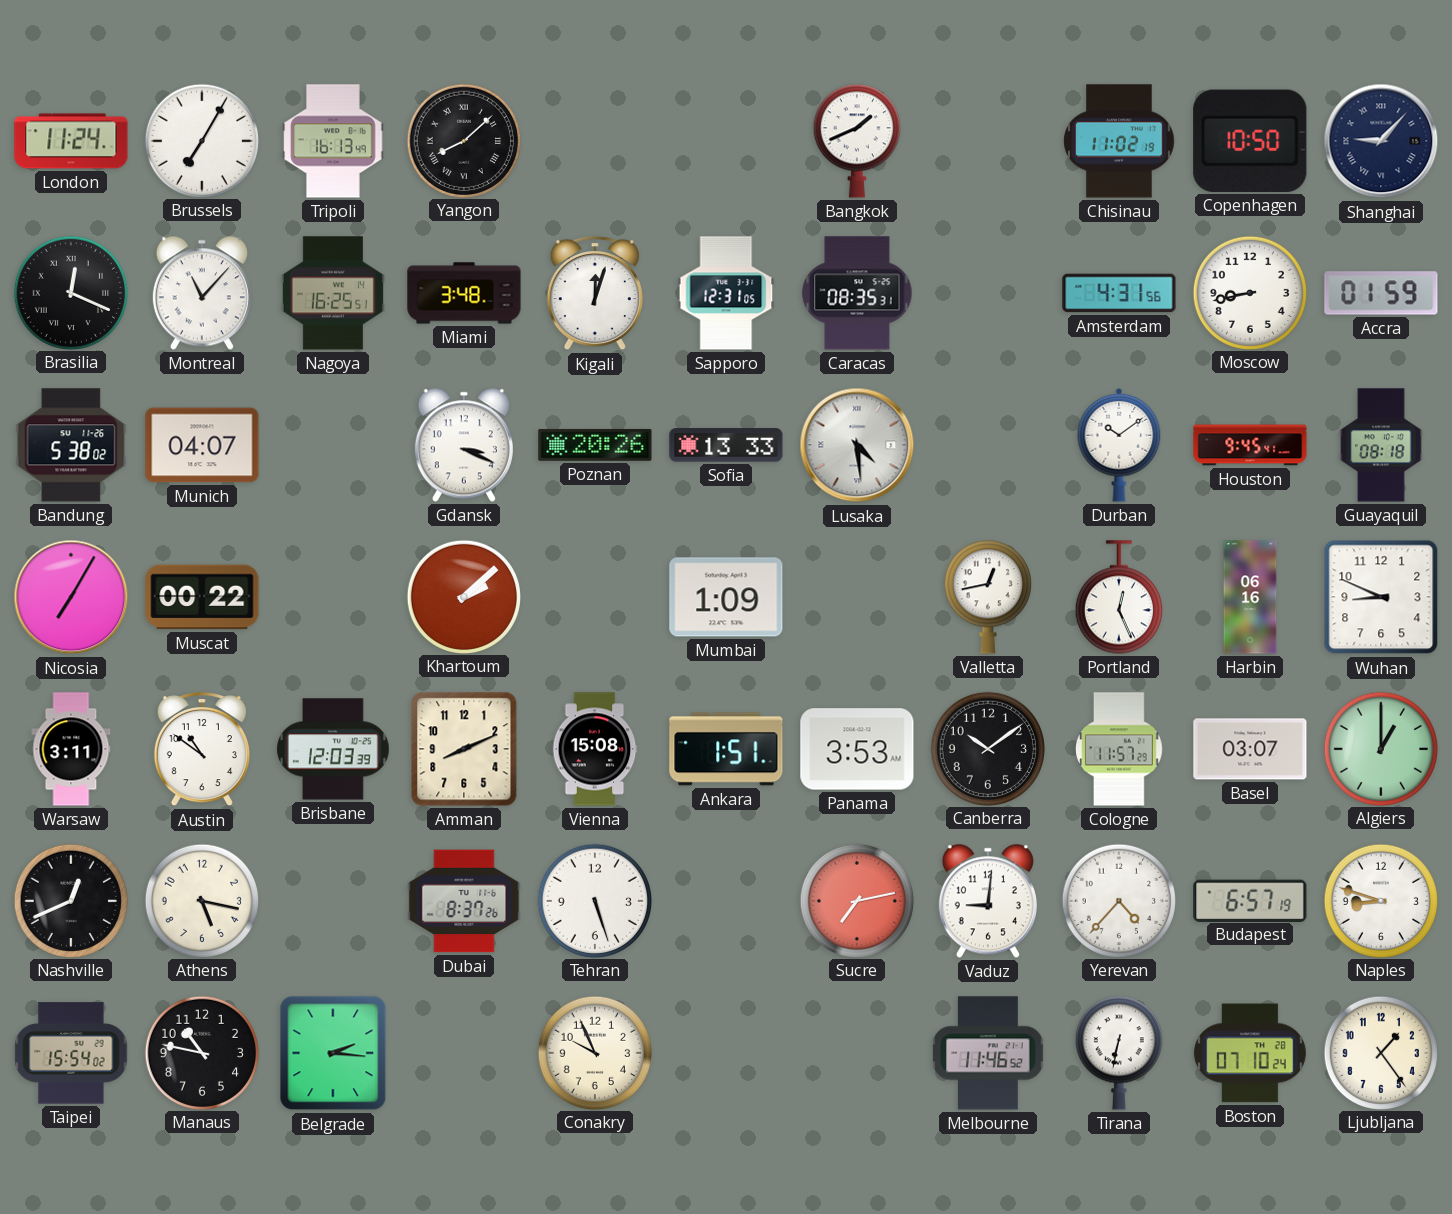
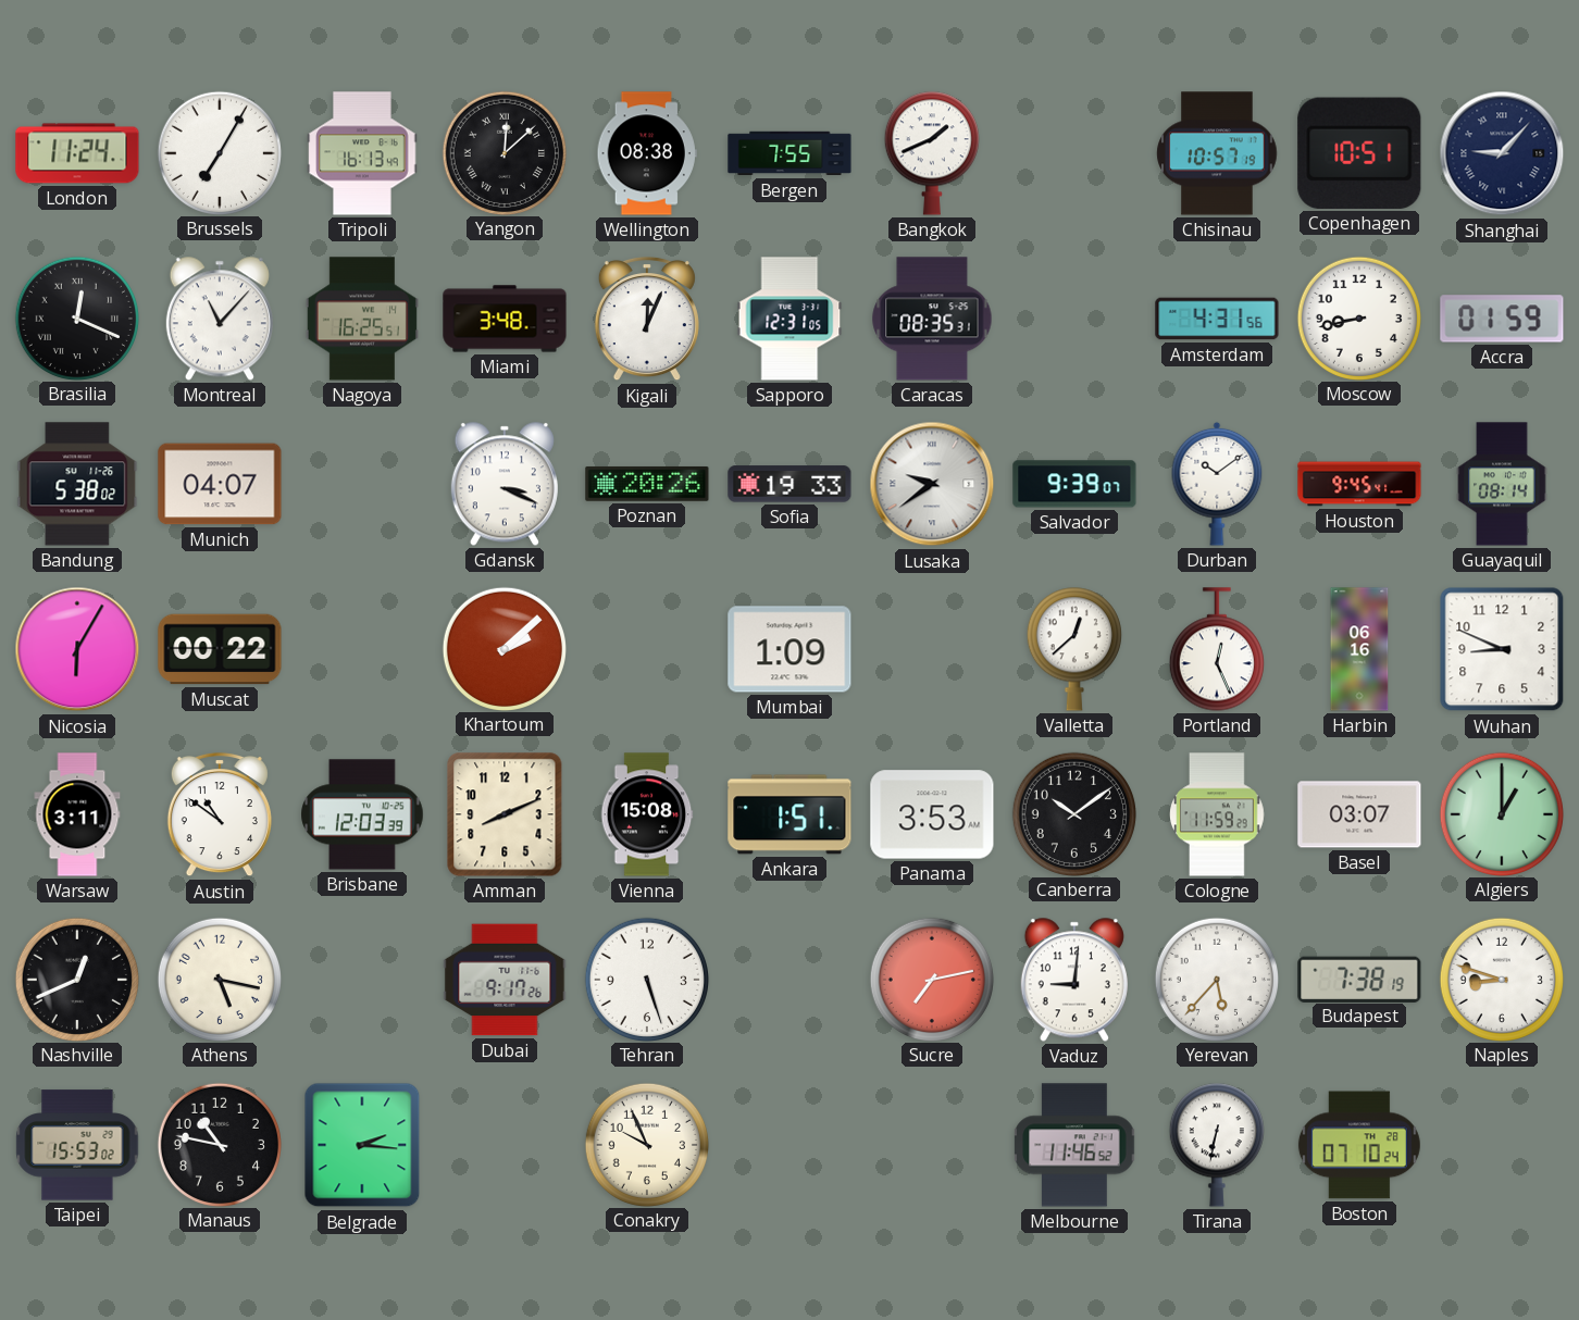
Yangon: 8:08 -> 12:08 (503, 152)
Wellington: none -> 08:38 (647, 153)
Bergen: none -> 7:55 (789, 153)
Chisinau: 11:02 -> 10:57 (1217, 153)
Copenhagen: 10:50 -> 10:51 (1359, 153)
Kigali: 12:03 -> 12:04 (647, 319)
Sofia: 13:33 -> 19:33 (789, 484)
Lusaka: 4:29 -> 9:39 (932, 484)
Salvador: none -> 9:39 (1074, 484)
Guayaquil: 08:18 -> 08:14 (1502, 484)
Nicosia: 7:05 -> 6:05 (77, 649)
Valletta: 12:43 -> 12:38 (1074, 649)
Cologne: 11:57 -> 11:59 (1218, 814)
Dubai: 8:37 -> 9:17 (505, 980)
Yerevan: 4:37 -> 5:37 (1216, 979)
Budapest: 6:57 -> 7:38 (1359, 979)
Taipei: 15:54 -> 15:53 (77, 1145)
Ljubljana: 1:24 -> none (1380, 1052)
